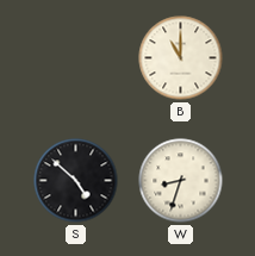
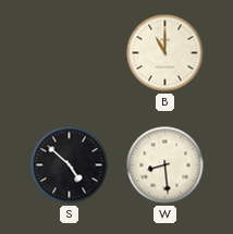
W: 8:33 -> 8:29 (165, 165)
